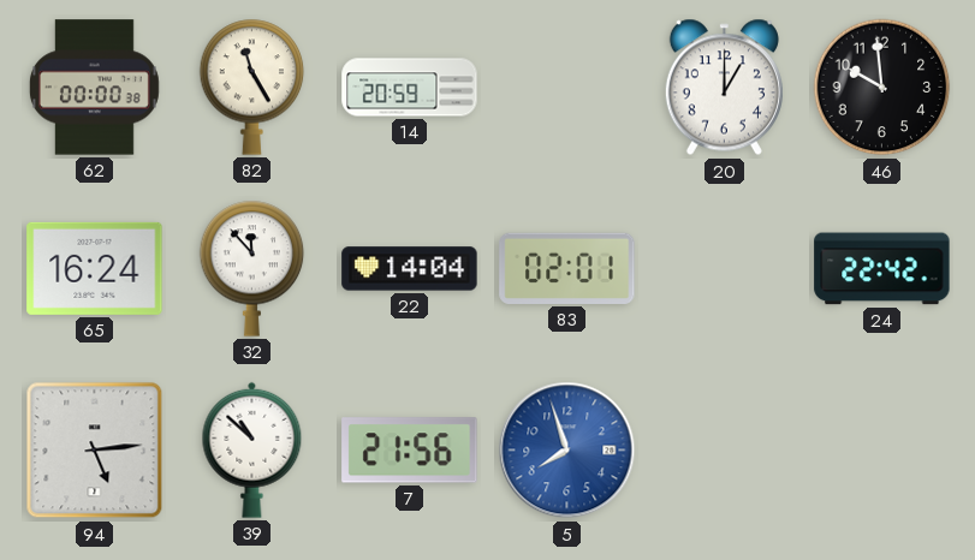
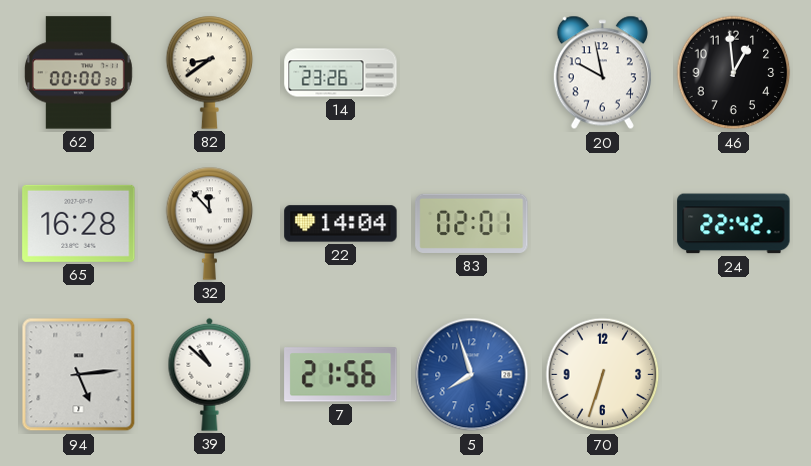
82: 11:25 -> 8:39 (210, 72)
14: 20:59 -> 23:26 (341, 73)
20: 1:00 -> 9:58 (602, 73)
46: 9:59 -> 12:59 (734, 73)
65: 16:24 -> 16:28 (79, 223)
70: none -> 6:33 (603, 375)
